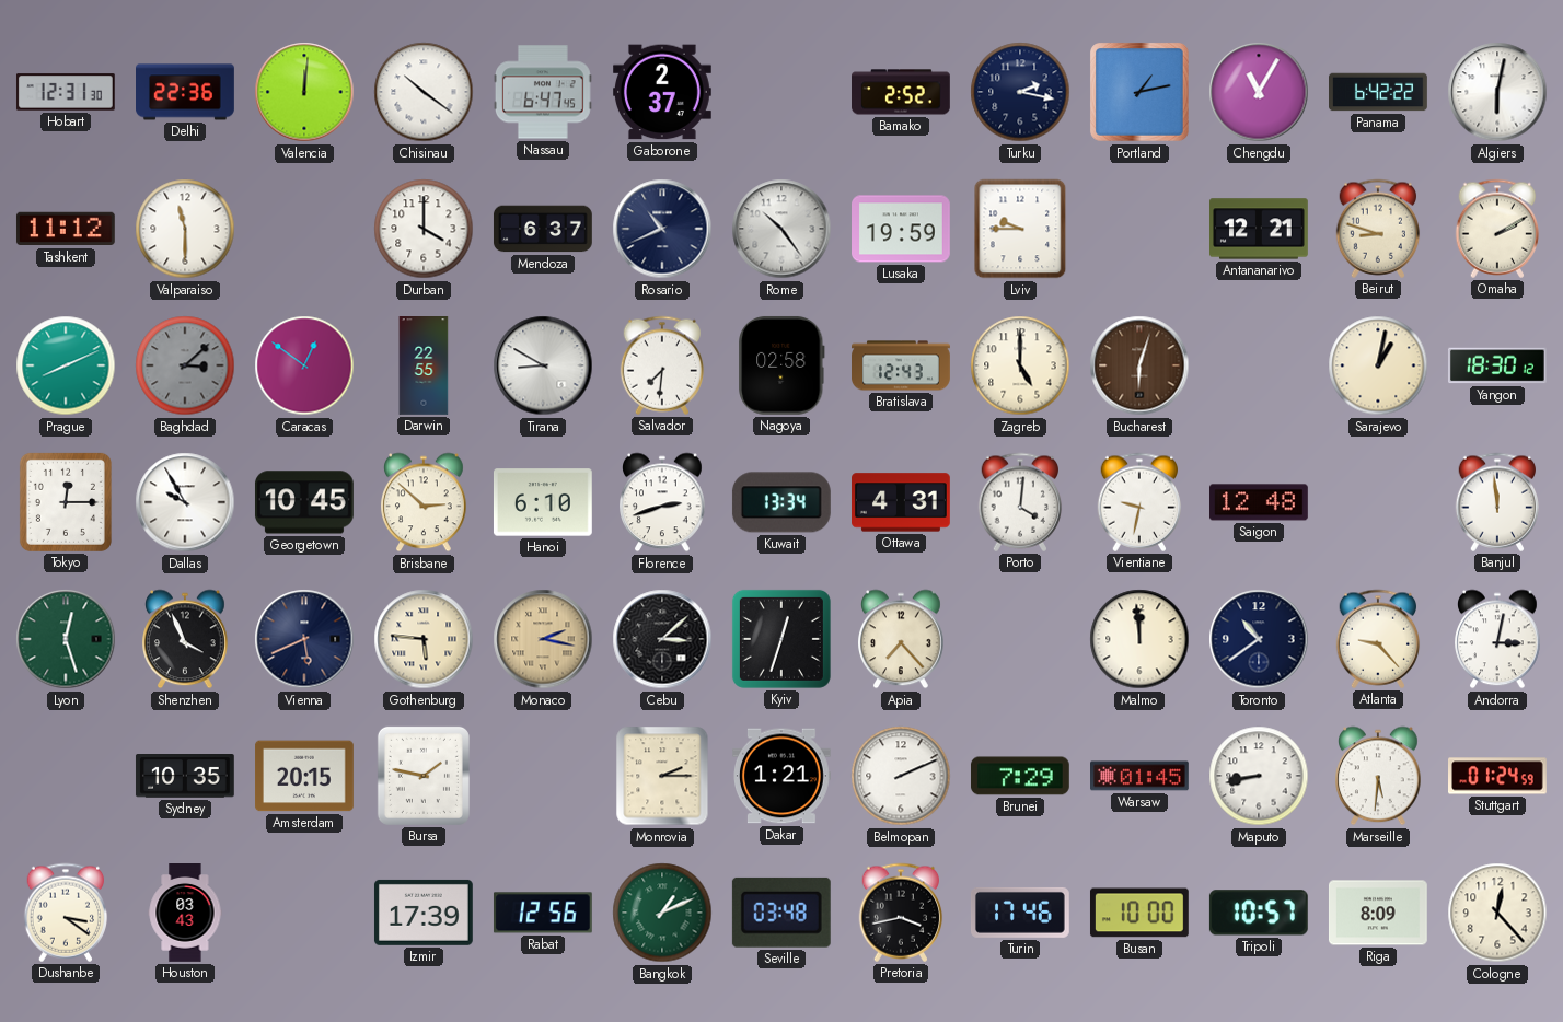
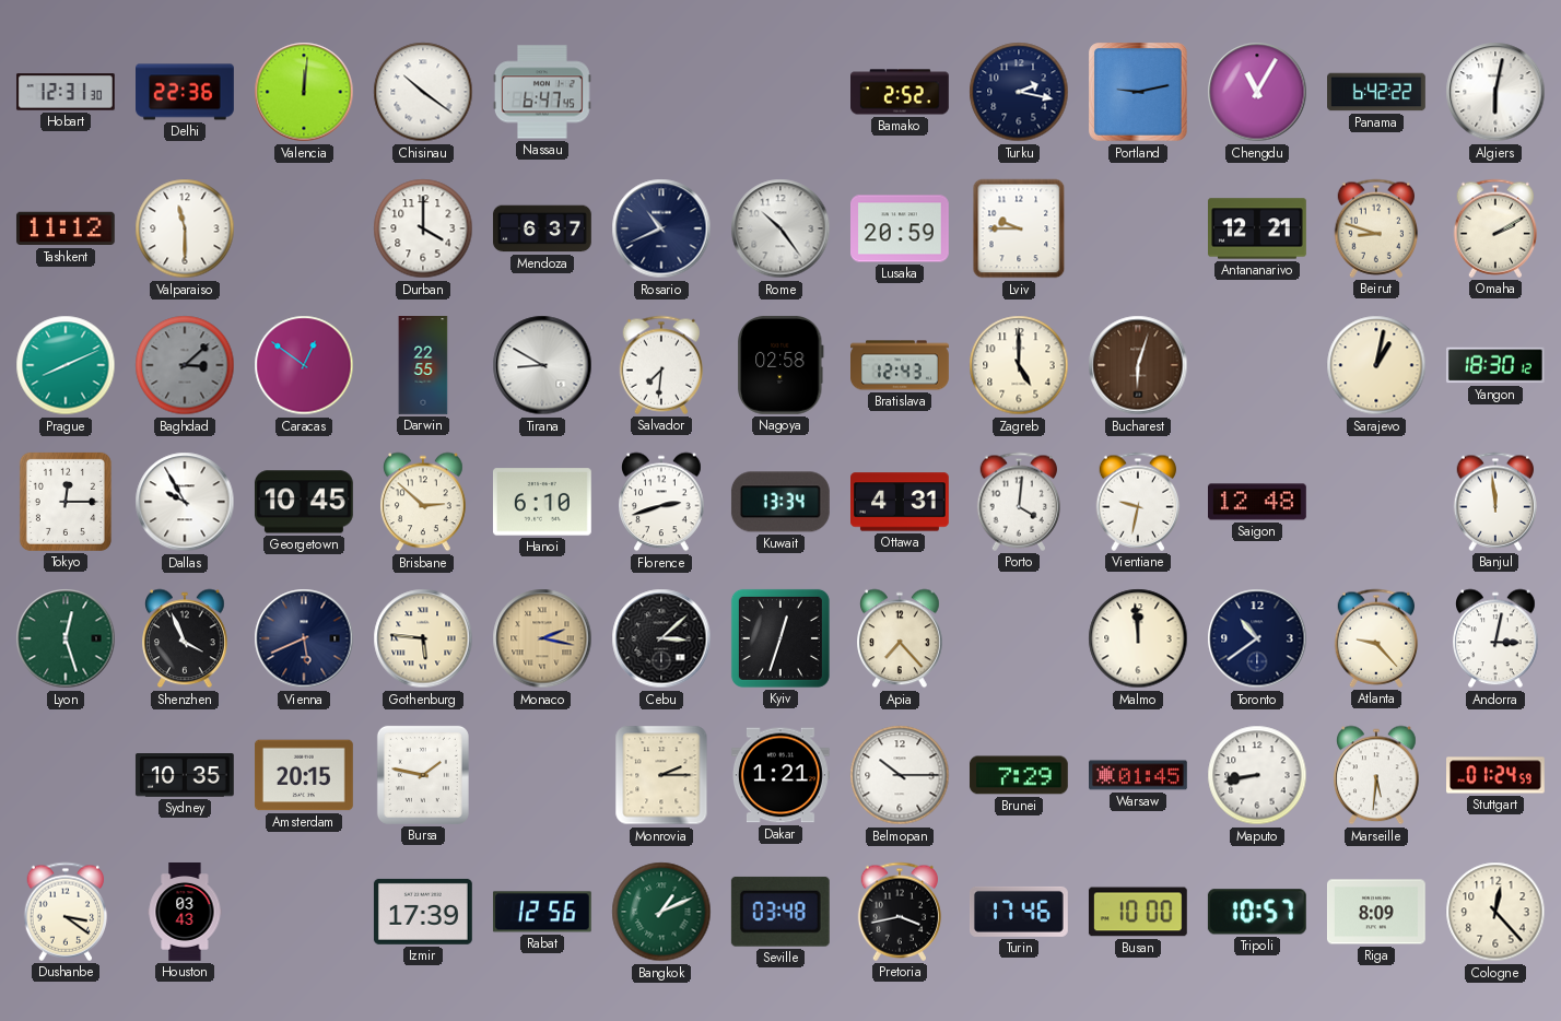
Gaborone: 2:37 -> none (663, 92)
Portland: 1:13 -> 9:13 (1139, 93)
Lusaka: 19:59 -> 20:59 (901, 228)
Belmopan: 2:11 -> 10:15 (900, 775)
